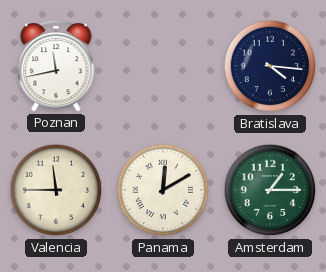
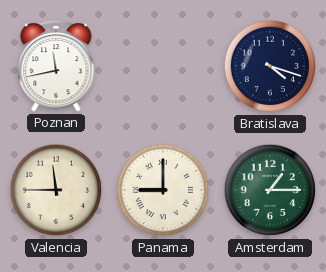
Bratislava: 4:16 -> 4:18 (270, 66)
Panama: 12:10 -> 9:00 (163, 190)
